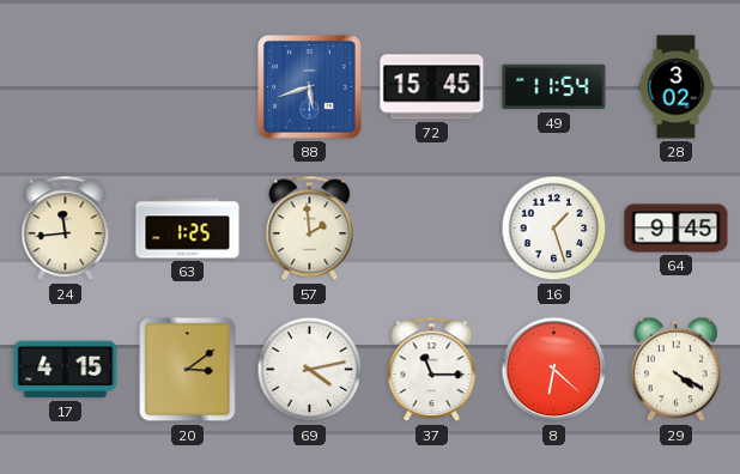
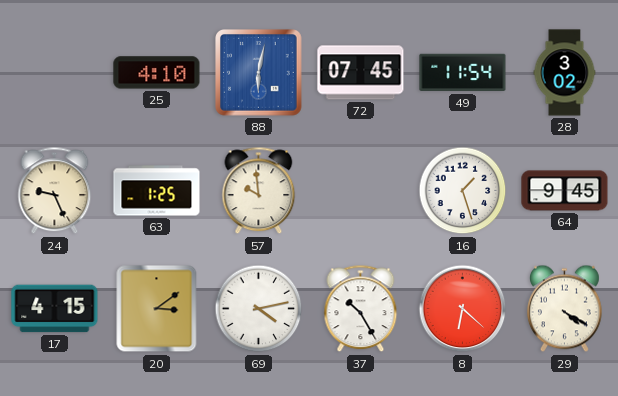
25: none -> 4:10 (157, 73)
88: 5:42 -> 6:02 (259, 73)
72: 15:45 -> 07:45 (361, 73)
24: 11:44 -> 9:26 (55, 191)
57: 1:59 -> 9:59 (259, 191)
37: 11:15 -> 10:25 (361, 309)
